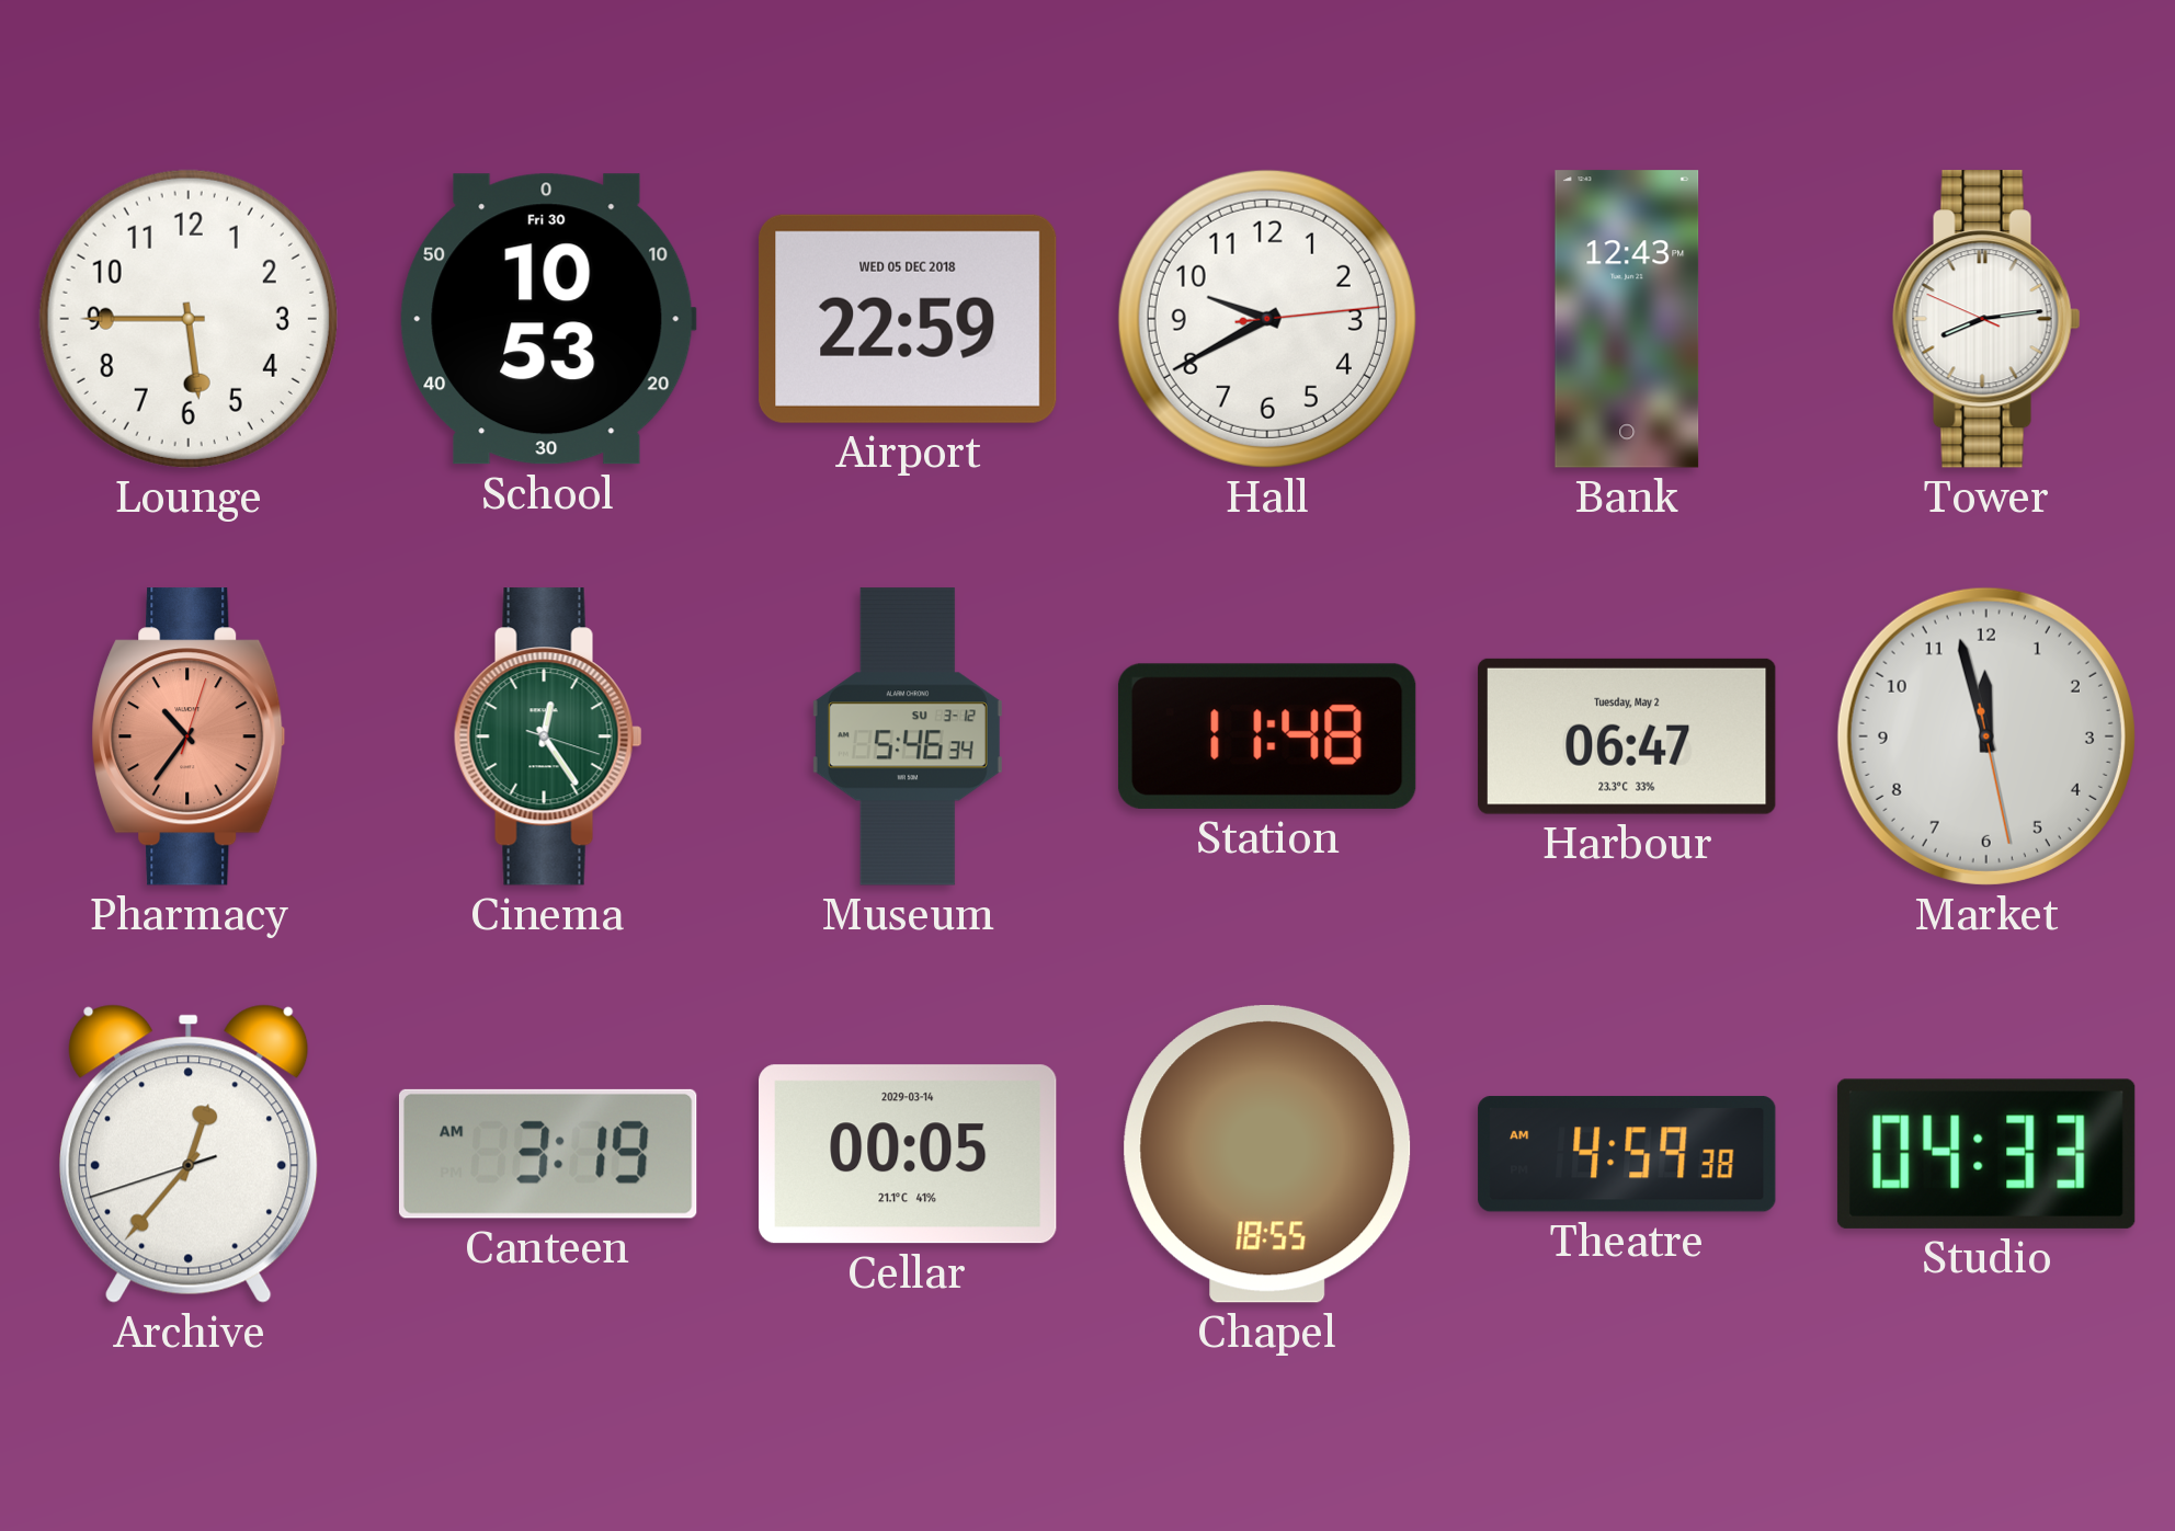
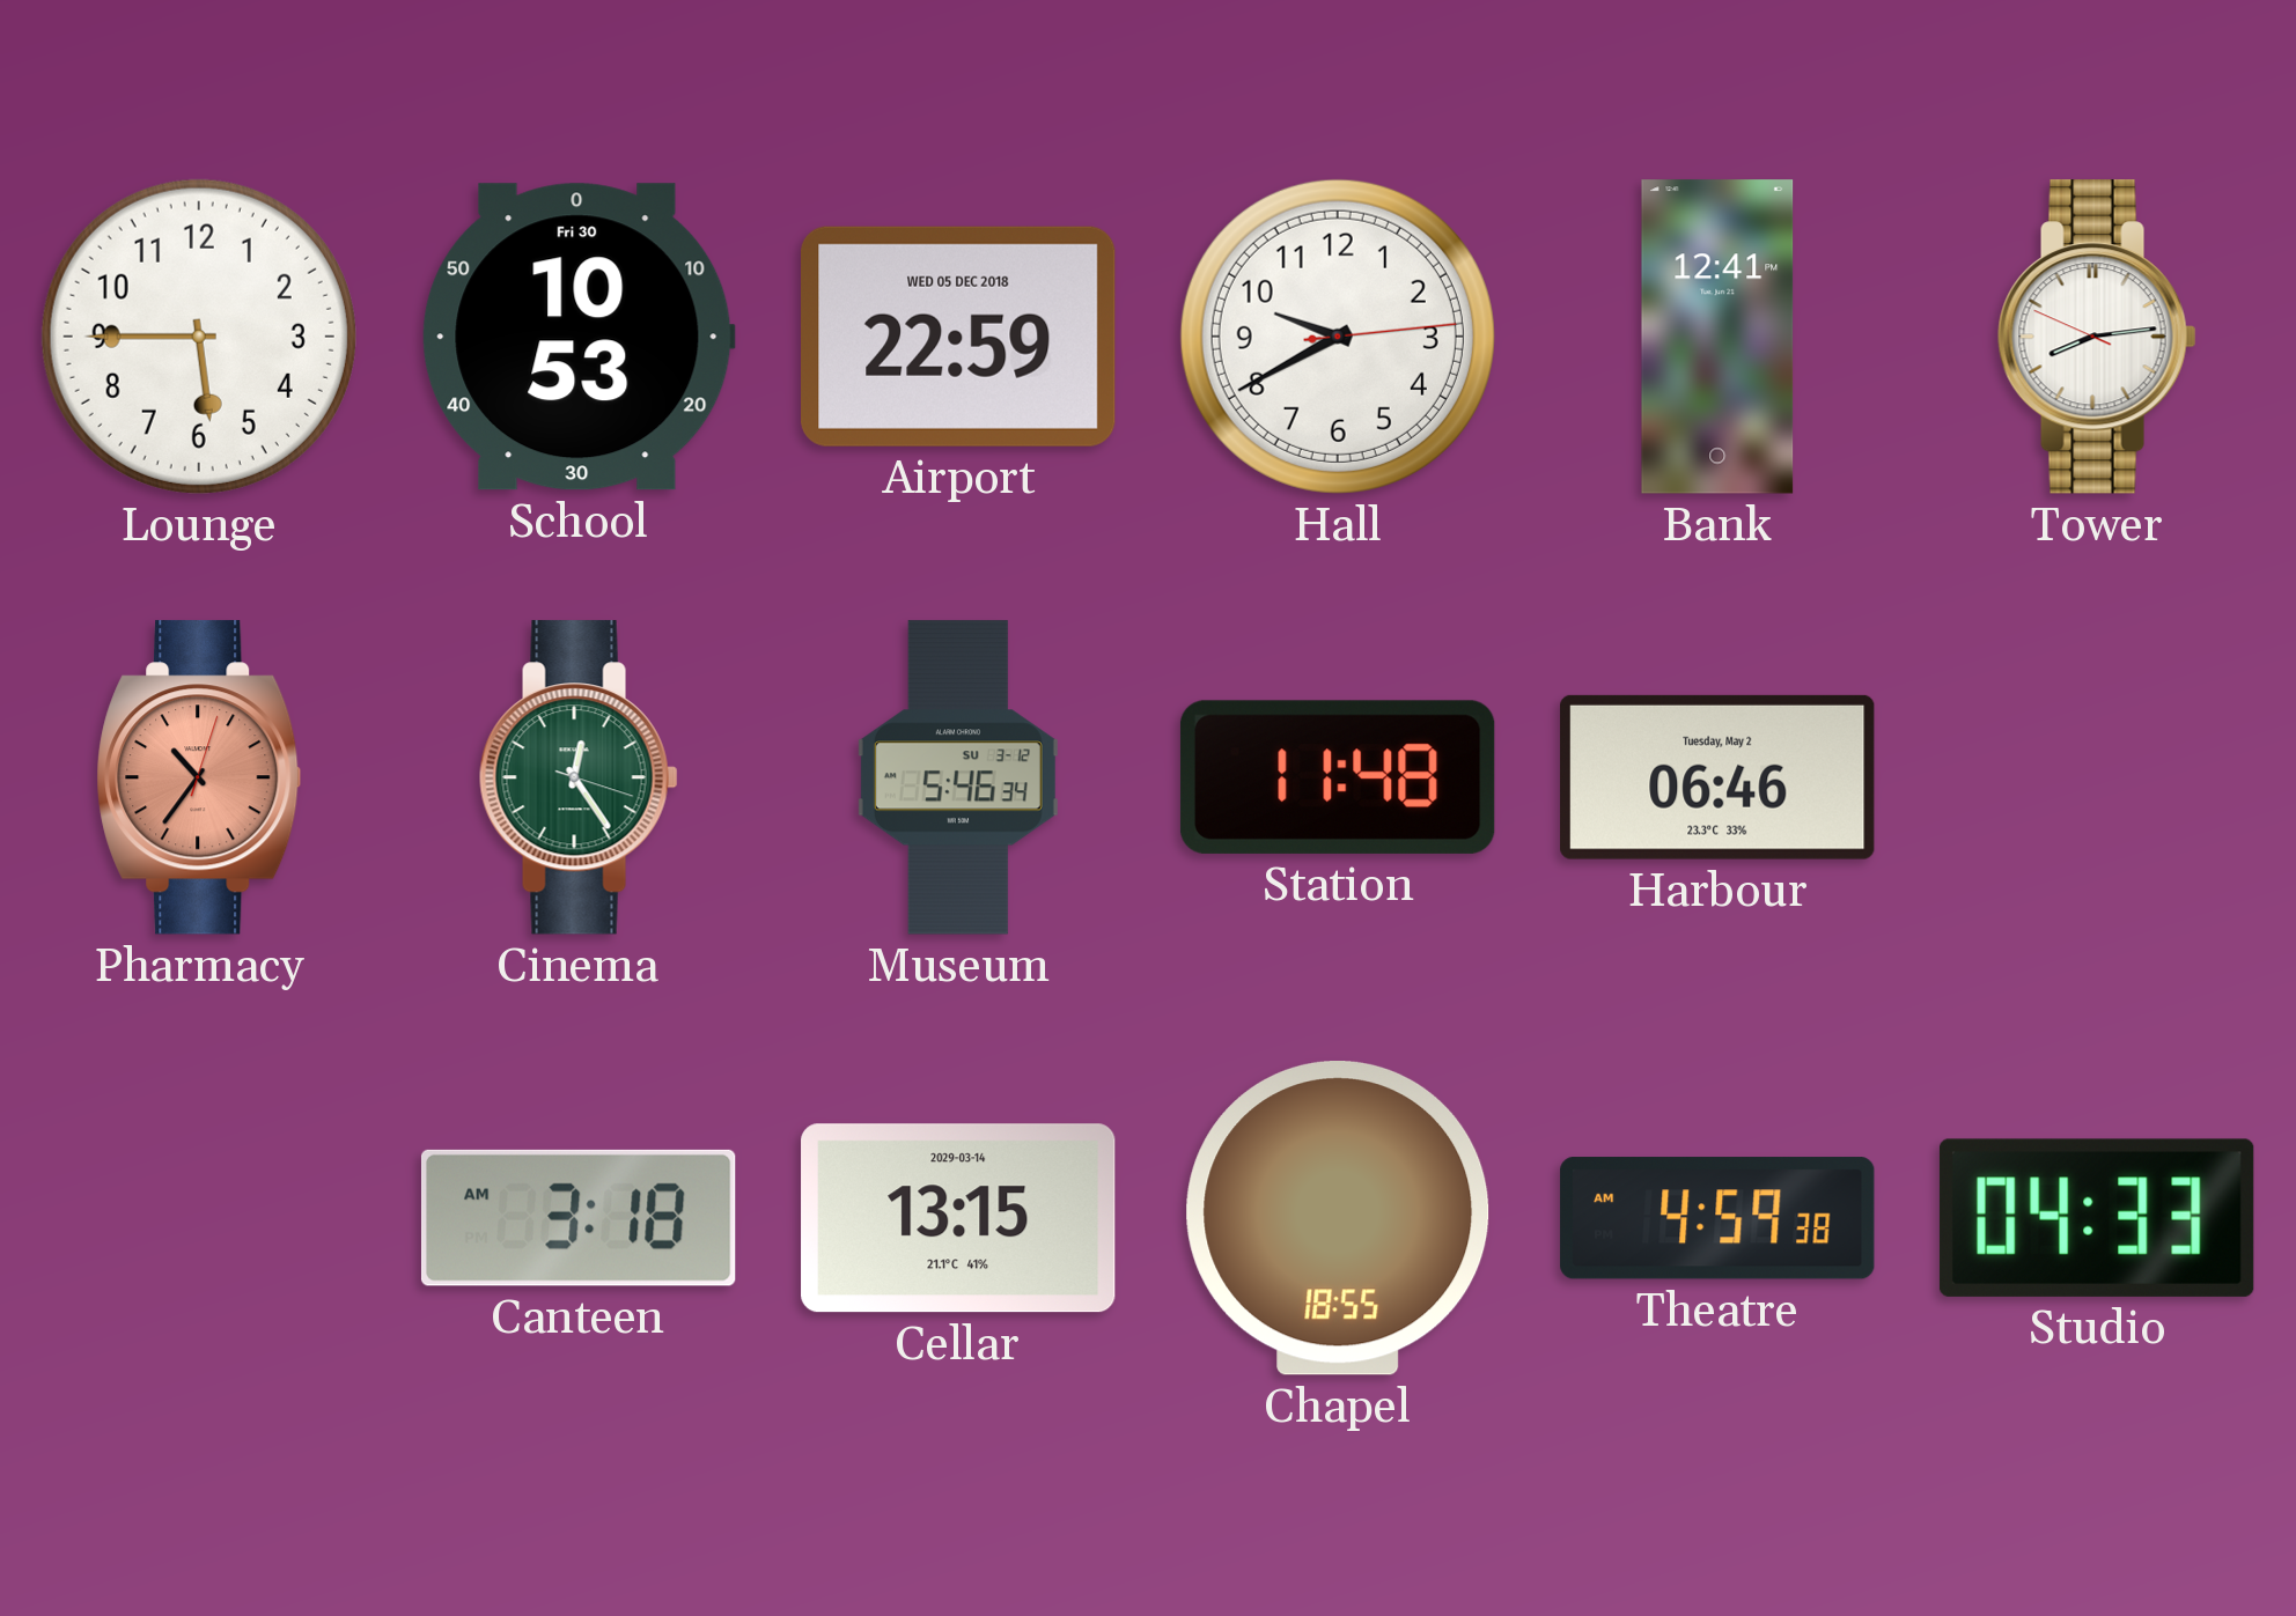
Bank: 12:43 -> 12:41 (1717, 337)
Harbour: 06:47 -> 06:46 (1717, 777)
Market: 11:57 -> none (1986, 736)
Archive: 12:36 -> none (189, 1154)
Canteen: 3:19 -> 3:18 (579, 1218)
Cellar: 00:05 -> 13:15 (958, 1218)
